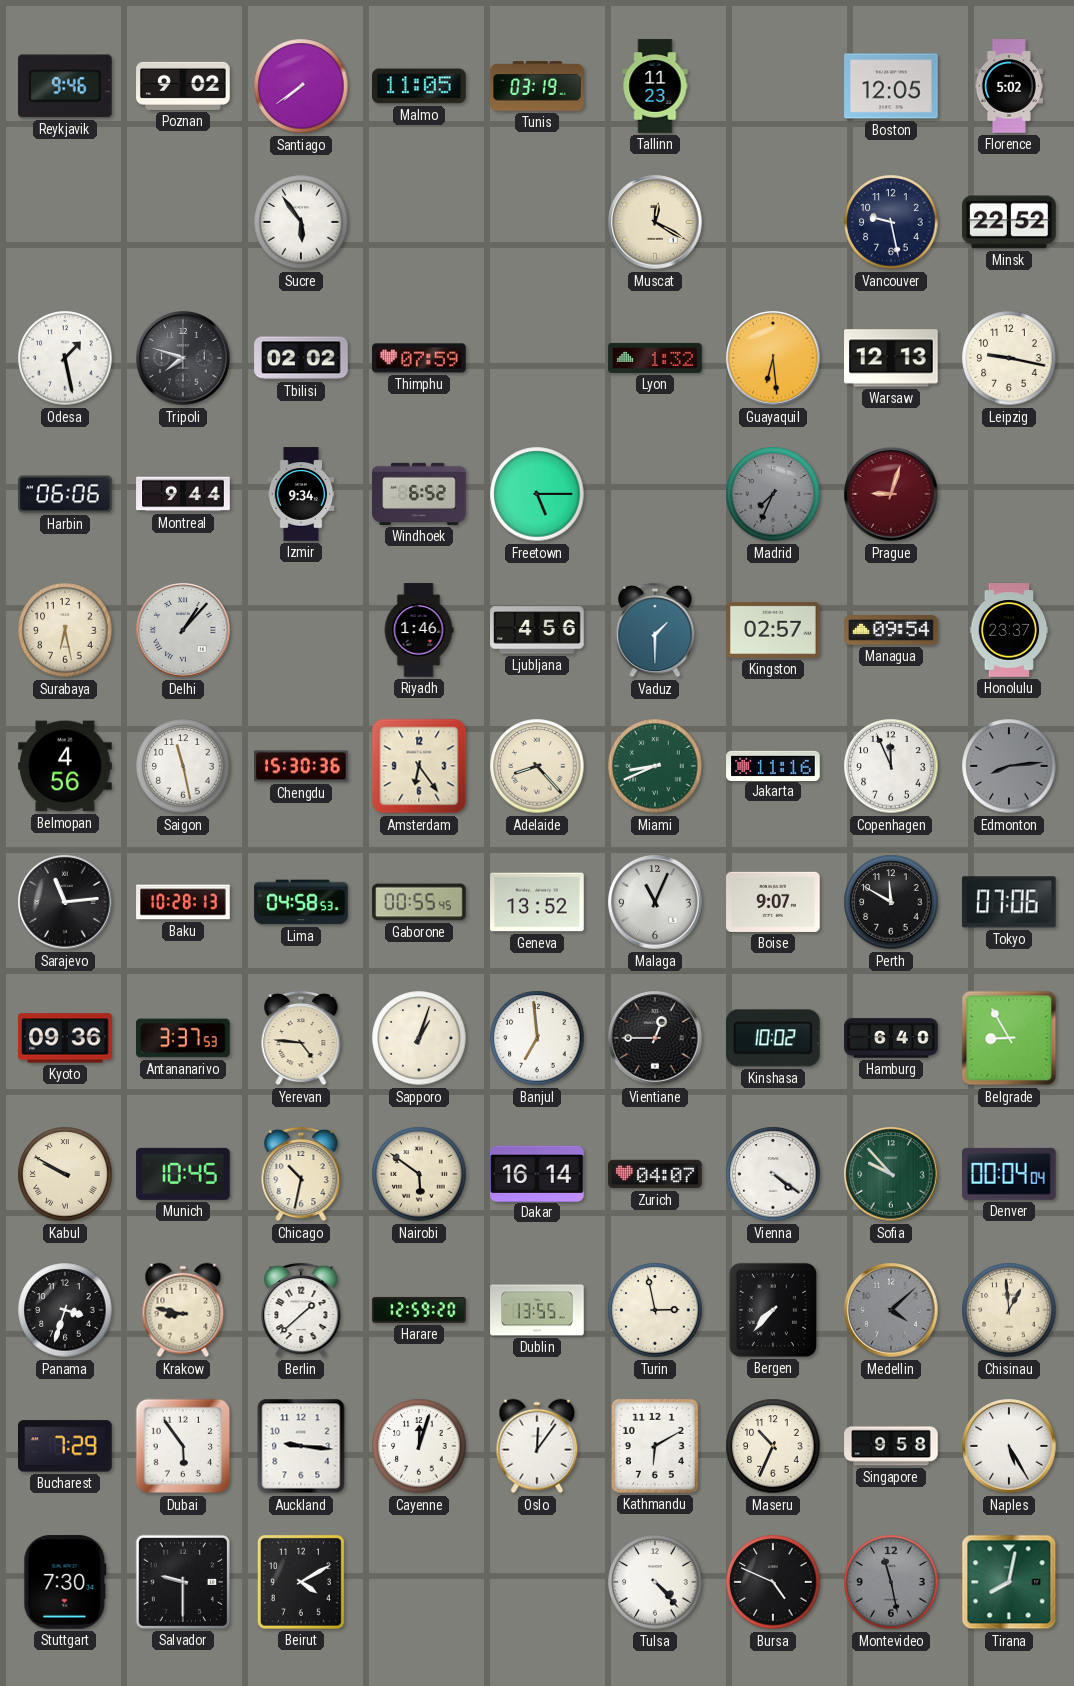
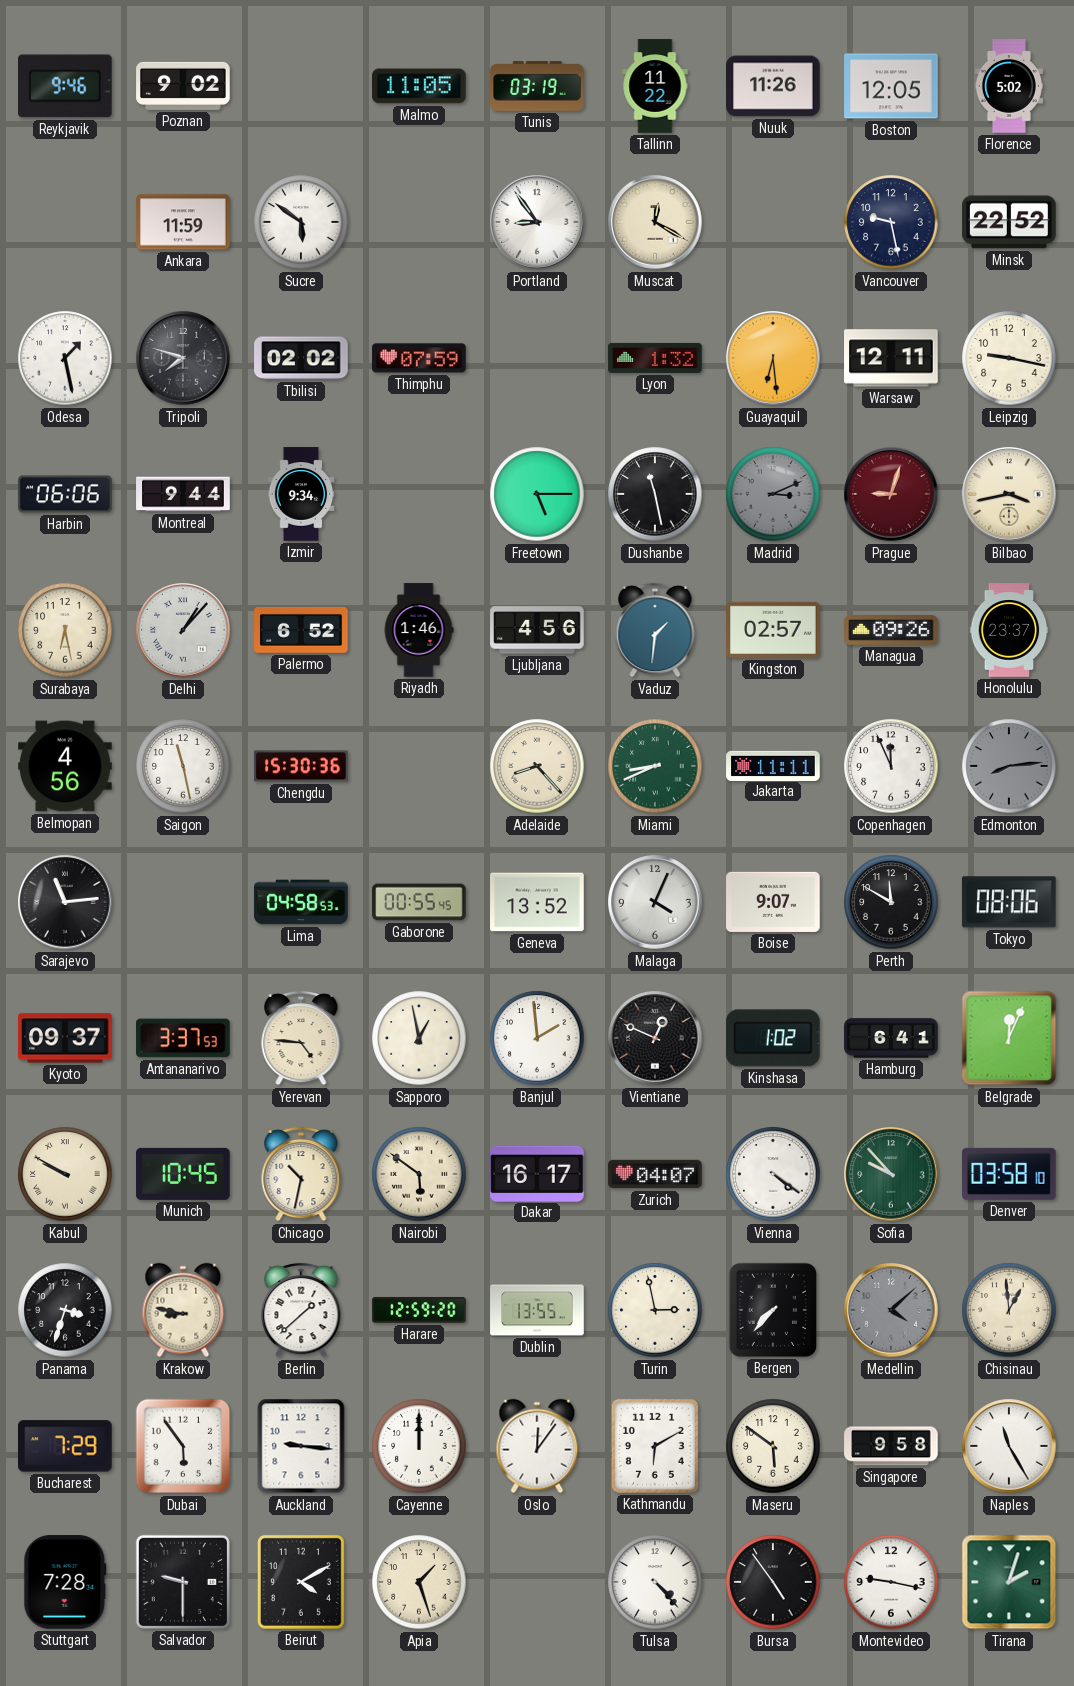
Santiago: 7:39 -> none (301, 86)
Tallinn: 11:23 -> 11:22 (655, 86)
Nuuk: none -> 11:26 (773, 86)
Ankara: none -> 11:59 (183, 222)
Sucre: 5:54 -> 5:51 (301, 222)
Portland: none -> 8:54 (537, 222)
Warsaw: 12:13 -> 12:11 (891, 358)
Windhoek: 6:52 -> none (419, 494)
Dushanbe: none -> 11:28 (655, 494)
Madrid: 7:34 -> 3:11 (773, 494)
Bilbao: none -> 3:43 (1009, 494)
Palermo: none -> 6:52 (301, 630)
Vaduz: 1:30 -> 1:31 (655, 630)
Managua: 09:54 -> 09:26 (891, 630)
Amsterdam: 6:24 -> none (419, 766)
Jakarta: 11:16 -> 11:11 (773, 765)
Baku: 10:28 -> none (183, 902)
Malaga: 11:04 -> 4:04 (655, 902)
Tokyo: 07:06 -> 08:06 (1009, 902)
Kyoto: 09:36 -> 09:37 (65, 1038)
Sapporo: 1:03 -> 12:58 (419, 1038)
Banjul: 6:59 -> 1:59 (537, 1038)
Vientiane: 12:45 -> 12:49 (655, 1038)
Kinshasa: 10:02 -> 1:02 (774, 1038)
Hamburg: 6:40 -> 6:41 (891, 1038)
Belgrade: 8:55 -> 12:04 (1009, 1038)
Dakar: 16:14 -> 16:17 (537, 1173)
Denver: 00:04 -> 03:58 (1010, 1174)
Cayenne: 12:03 -> 12:00 (419, 1446)
Maseru: 10:34 -> 5:51 (773, 1446)
Naples: 5:25 -> 11:25 (1009, 1446)
Stuttgart: 7:30 -> 7:28 (65, 1582)
Apia: none -> 1:27 (419, 1582)
Bursa: 4:49 -> 4:54 (773, 1582)
Montevideo: 11:28 -> 9:17 (891, 1582)
Montevideo dial: grey -> white (891, 1582)
Tirana: 8:02 -> 2:03 (1009, 1582)
